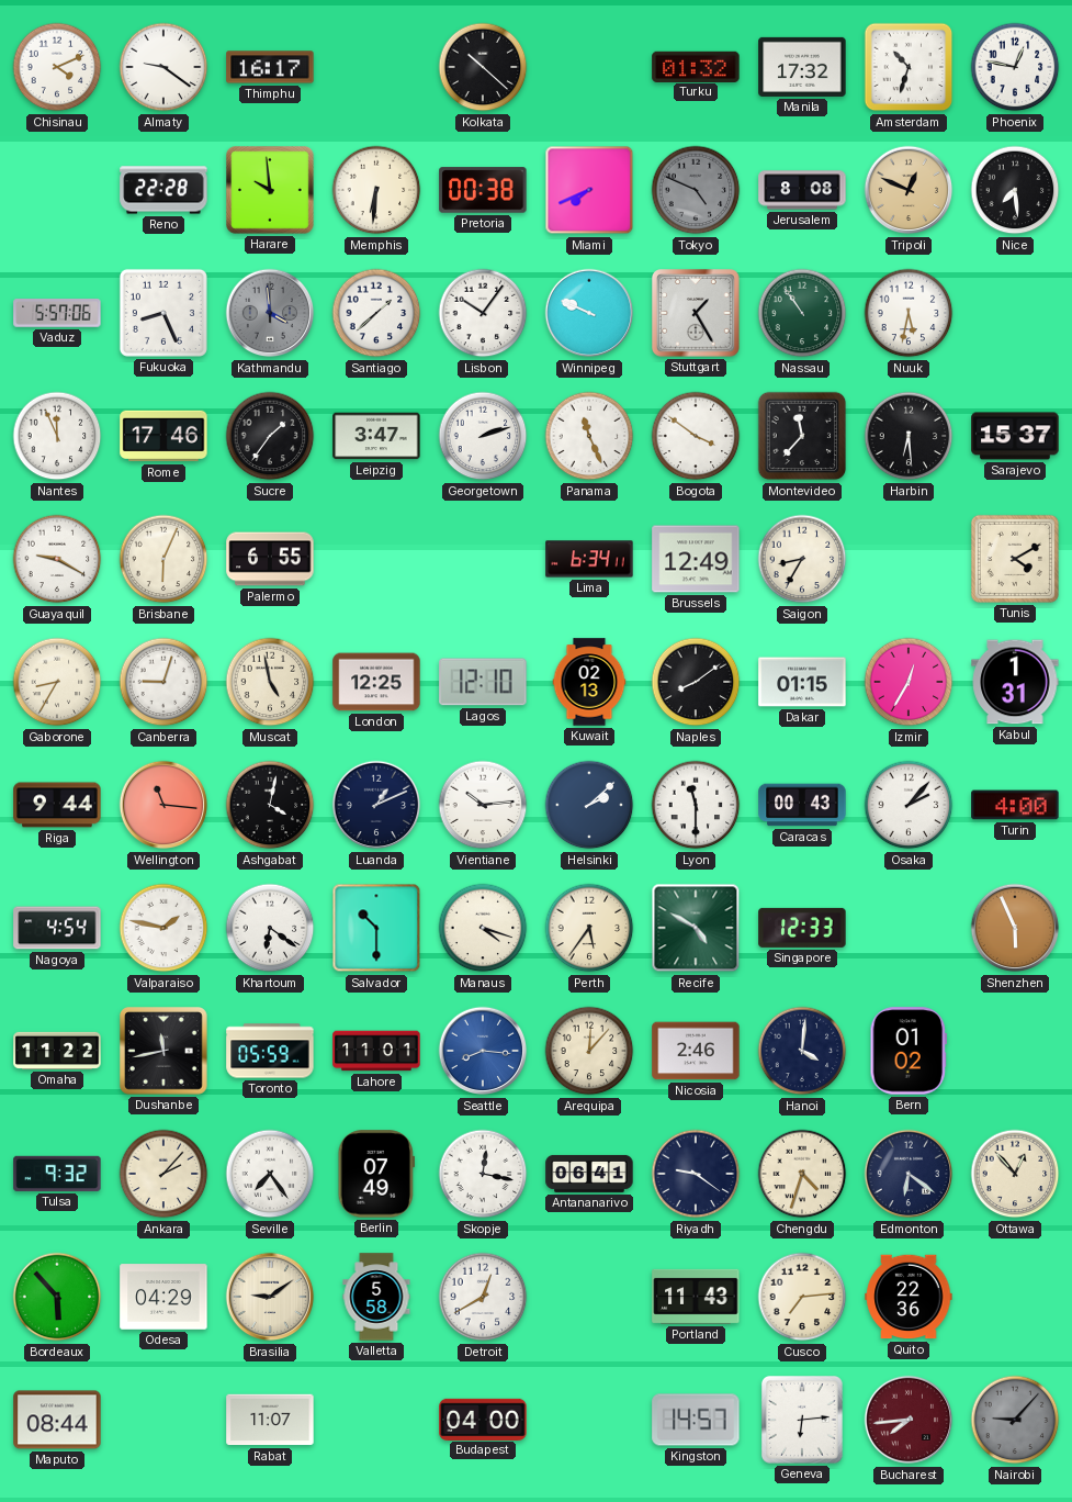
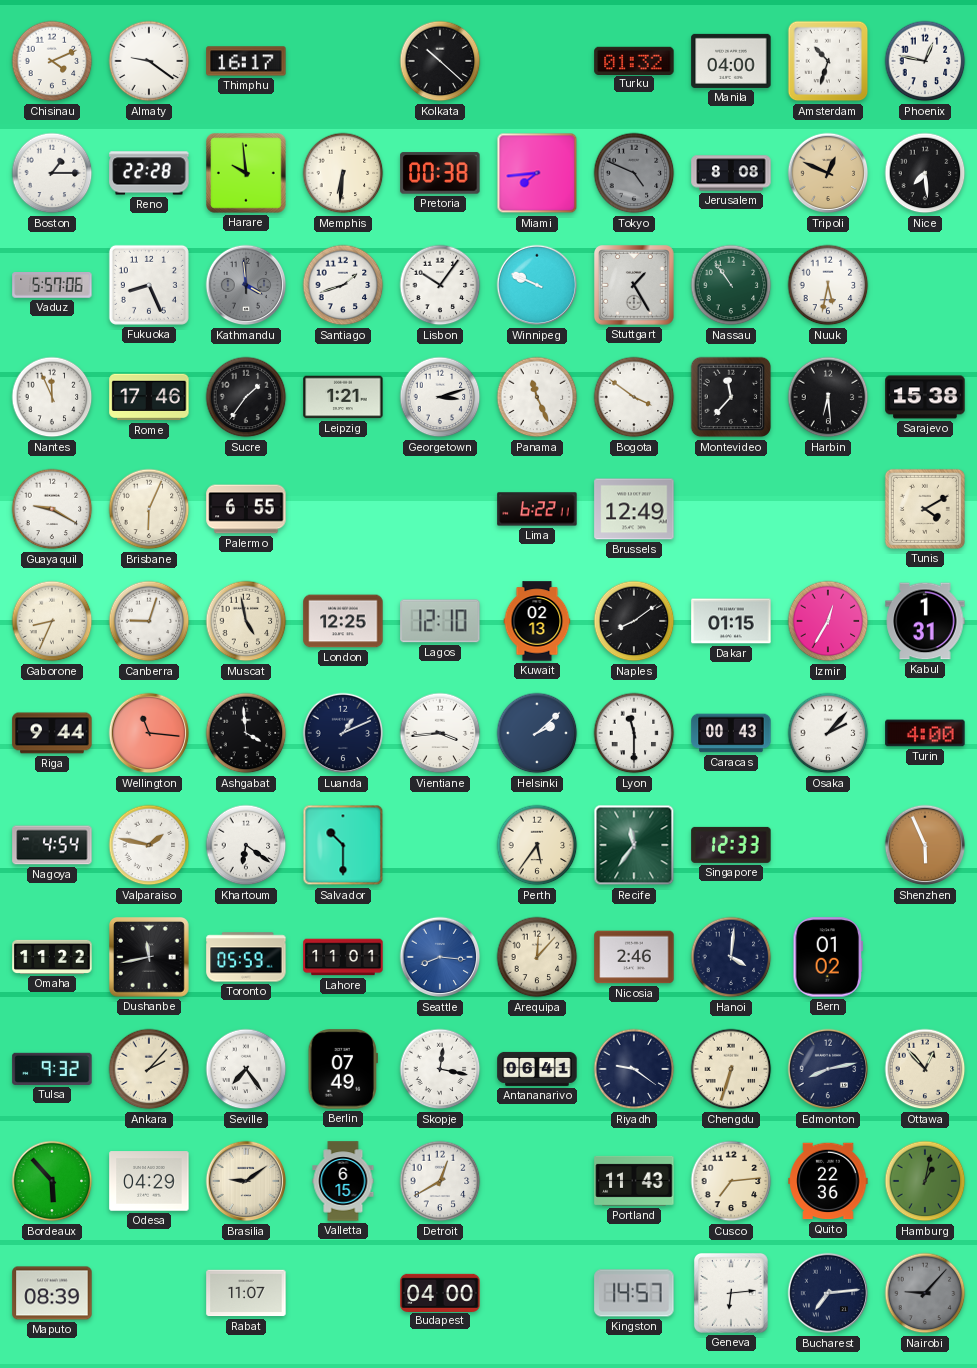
Manila: 17:32 -> 04:00 (731, 61)
Boston: none -> 1:15 (52, 173)
Miami: 7:41 -> 7:44 (537, 173)
Santiago: 1:38 -> 1:42 (343, 285)
Leipzig: 3:47 -> 1:21 (343, 397)
Georgetown: 2:12 -> 3:12 (440, 397)
Sarajevo: 15:37 -> 15:38 (925, 397)
Lima: 6:34 -> 6:22 (537, 509)
Saigon: 8:35 -> none (802, 559)
Gaborone: 8:35 -> 8:34 (52, 621)
Ashgabat: 4:02 -> 3:59 (246, 733)
Vientiane: 10:14 -> 3:44 (440, 733)
Manaus: 4:18 -> none (483, 928)
Recife: 4:50 -> 11:36 (634, 845)
Chengdu: 4:33 -> 6:33 (731, 1069)
Edmonton: 6:21 -> 8:13 (828, 1069)
Valletta: 5:58 -> 6:15 (343, 1181)
Hamburg: none -> 1:02 (925, 1181)
Maputo: 08:44 -> 08:39 (52, 1293)
Bucharest: 7:44 -> 7:14 (828, 1293)
Bucharest dial: burgundy -> navy (828, 1293)
